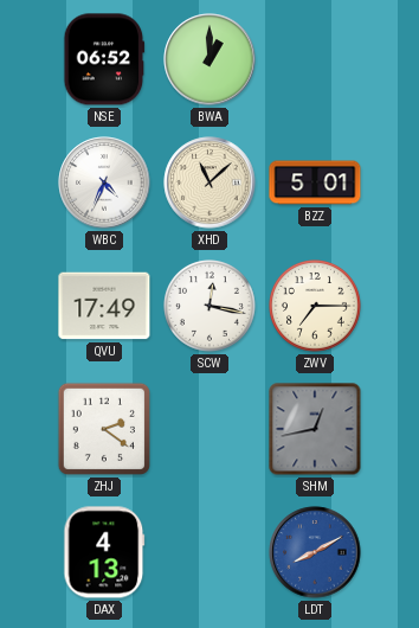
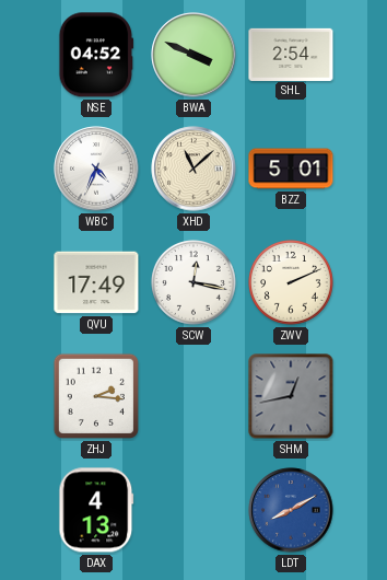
NSE: 06:52 -> 04:52 (96, 55)
BWA: 1:00 -> 3:49 (193, 55)
SHL: none -> 2:54 (291, 54)
ZWV: 7:15 -> 2:11 (292, 283)
ZHJ: 2:21 -> 2:16 (96, 396)
